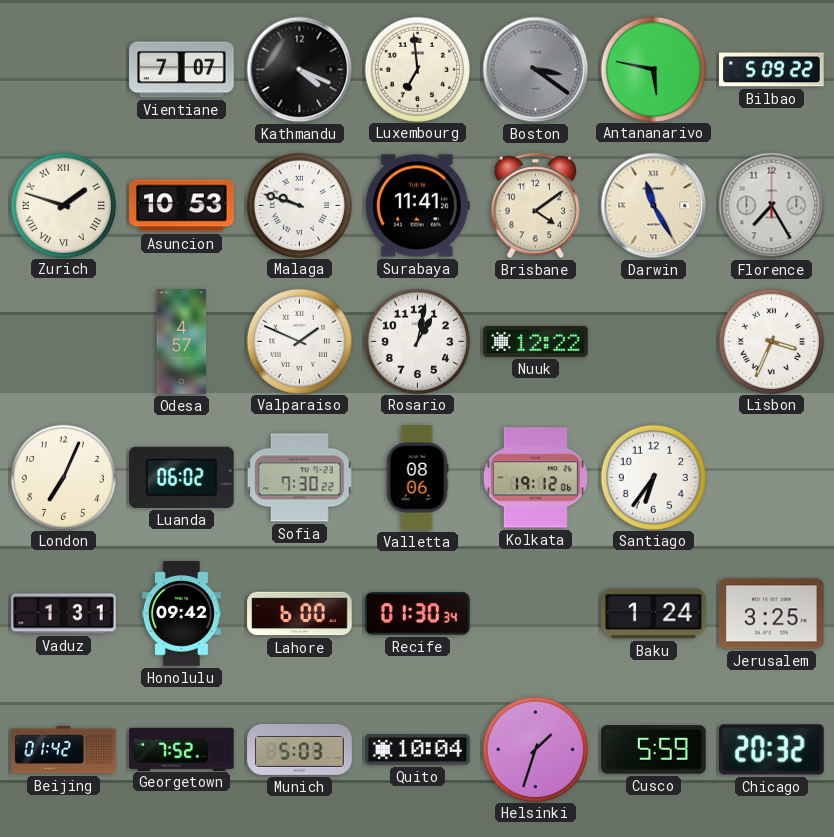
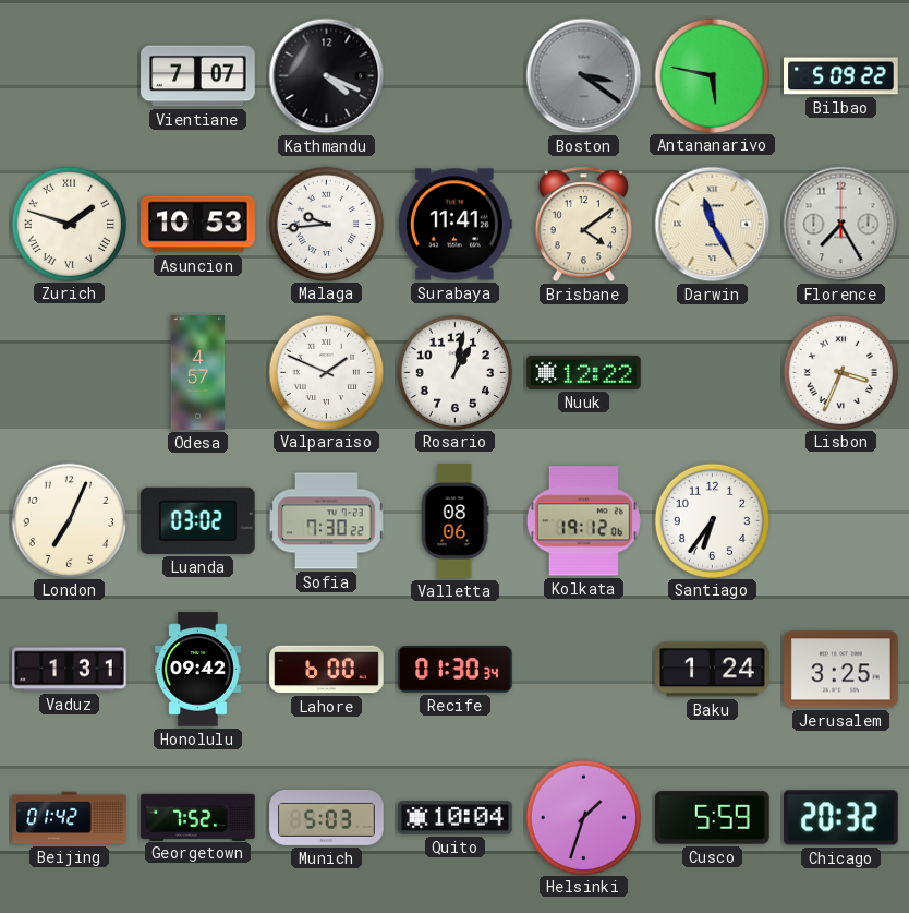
Luxembourg: 6:59 -> none (417, 69)
Malaga: 9:48 -> 9:44 (326, 224)
Luanda: 06:02 -> 03:02 (198, 520)
